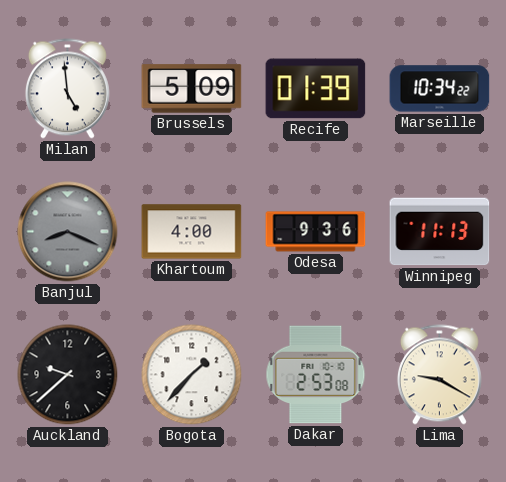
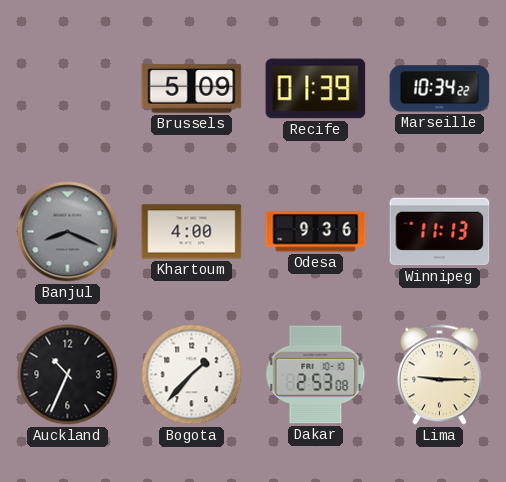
Milan: 4:59 -> none (67, 89)
Auckland: 9:38 -> 10:34 (68, 375)
Lima: 9:20 -> 9:15 (439, 375)
